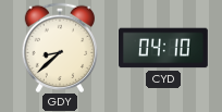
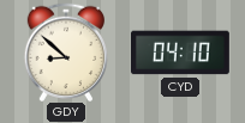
GDY: 8:38 -> 8:52 (65, 53)
